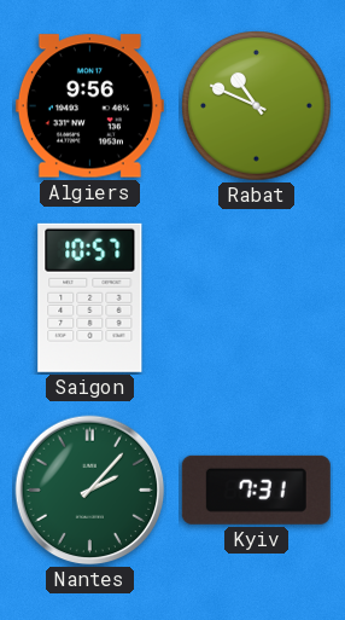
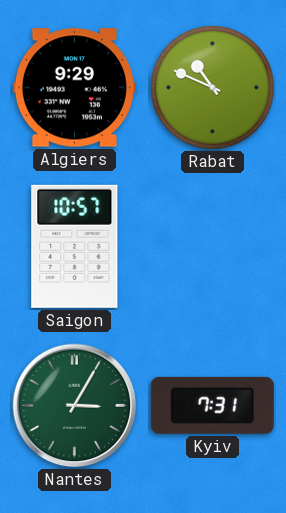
Algiers: 9:56 -> 9:29 (74, 88)
Nantes: 2:07 -> 3:05 (75, 406)
